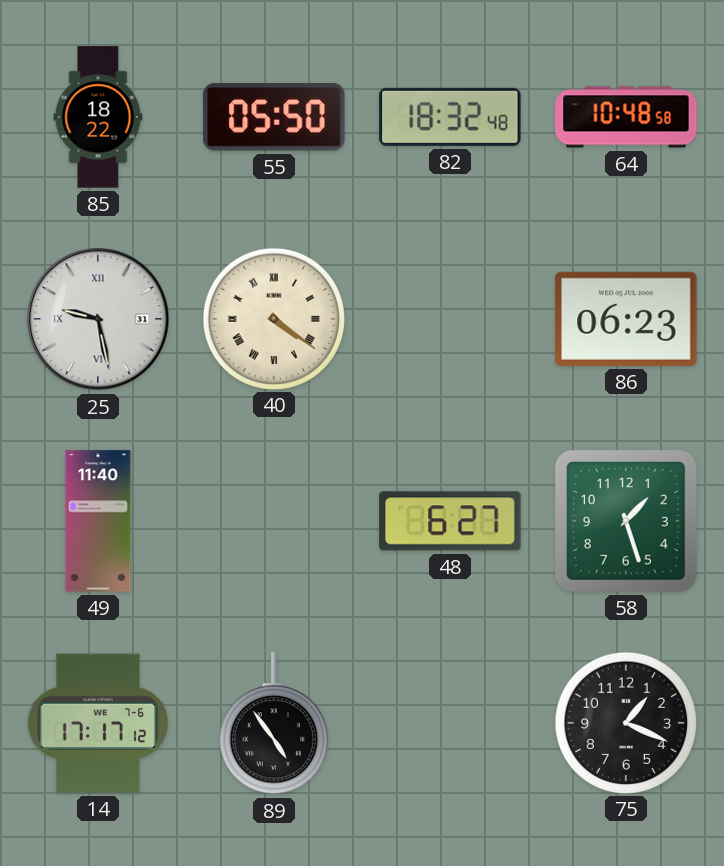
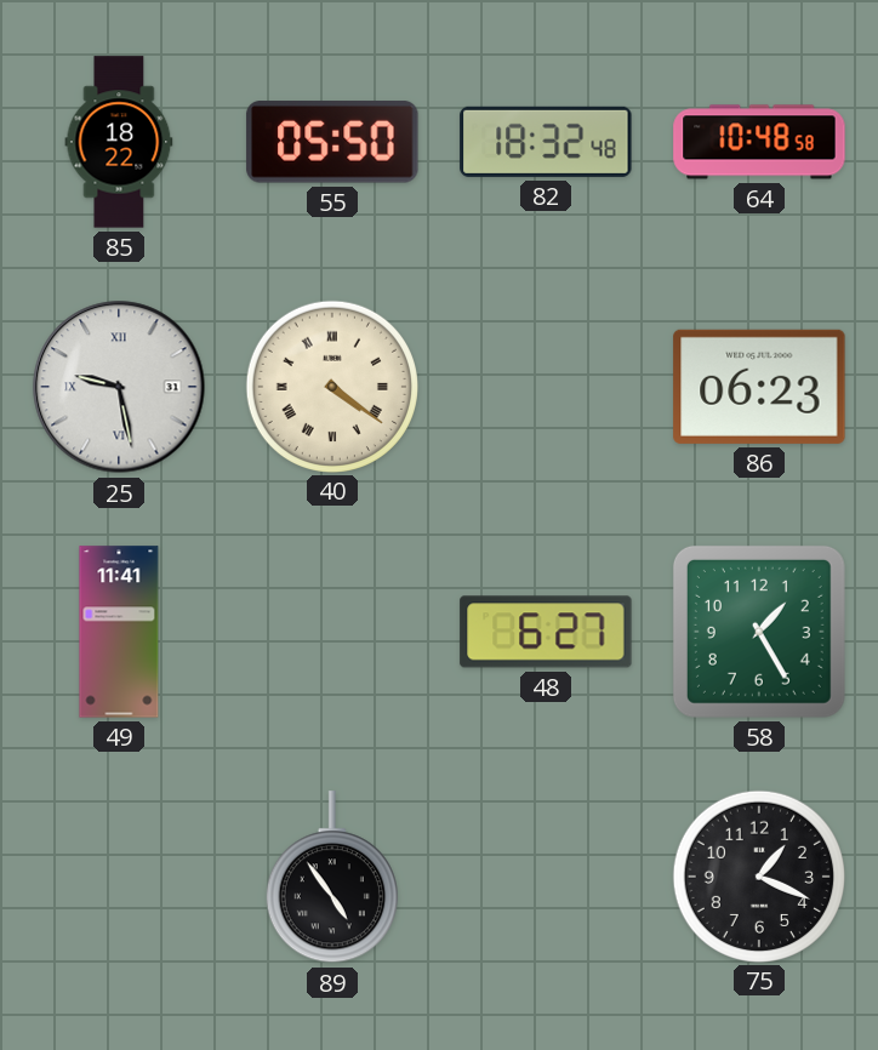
49: 11:40 -> 11:41 (119, 632)
58: 1:27 -> 1:25 (759, 632)
14: 17:17 -> none (97, 723)
